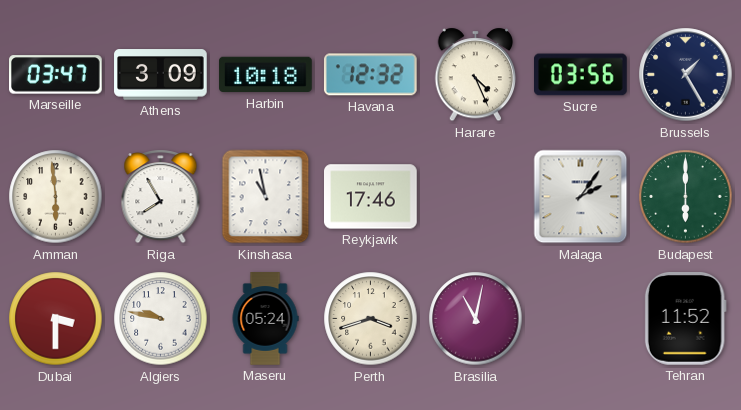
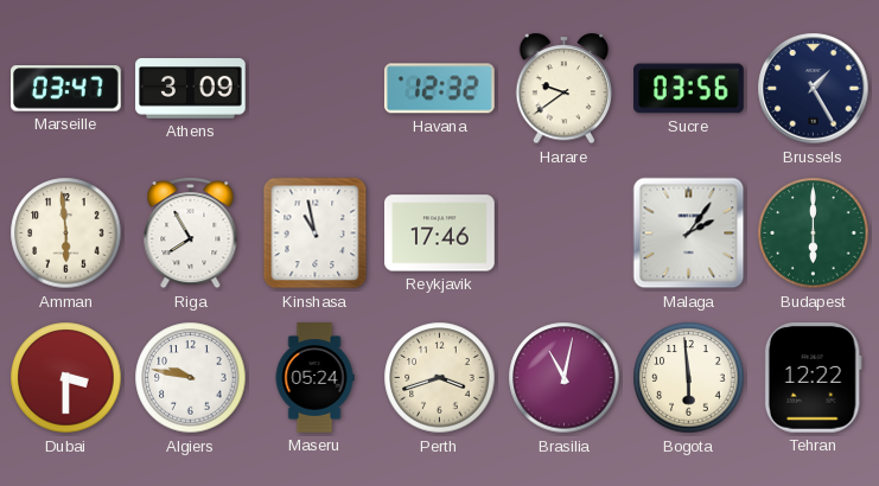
Harbin: 10:18 -> none (266, 75)
Harare: 4:26 -> 9:39 (565, 89)
Bogota: none -> 5:59 (689, 378)
Tehran: 11:52 -> 12:22 (813, 378)
